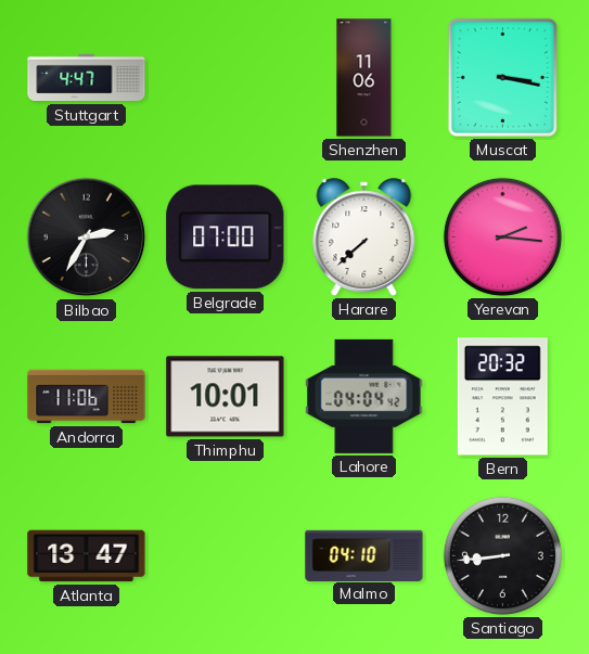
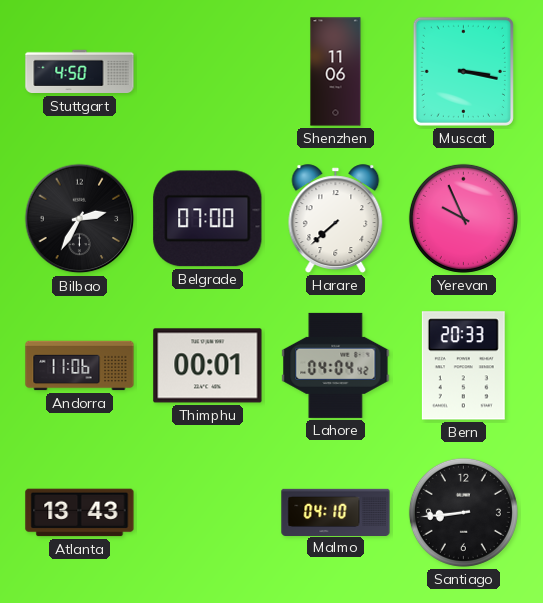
Stuttgart: 4:47 -> 4:50 (80, 72)
Yerevan: 2:16 -> 9:56 (463, 218)
Thimphu: 10:01 -> 00:01 (208, 366)
Bern: 20:32 -> 20:33 (463, 366)
Atlanta: 13:47 -> 13:43 (80, 513)
